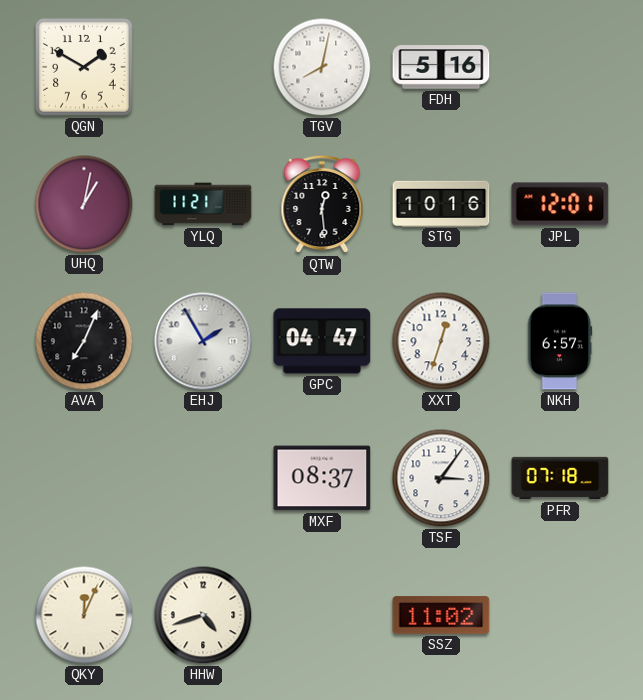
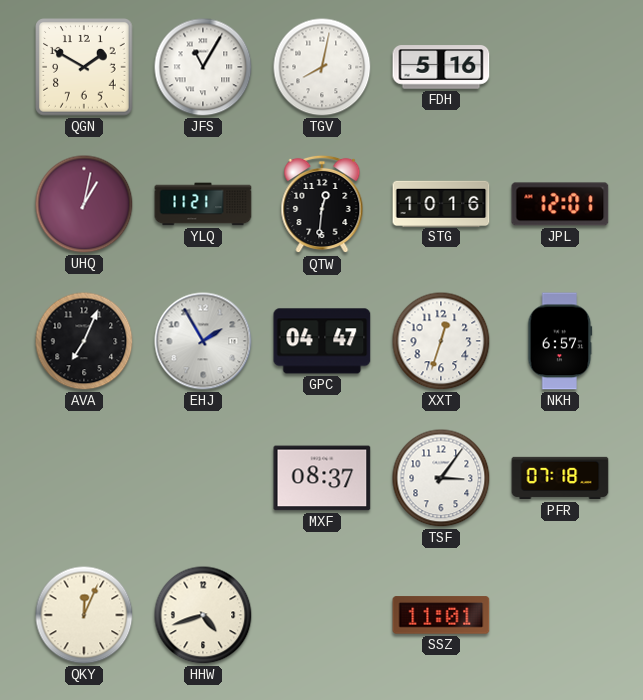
JFS: none -> 11:05 (203, 67)
QTW: 12:29 -> 12:31 (322, 204)
SSZ: 11:02 -> 11:01 (441, 615)
